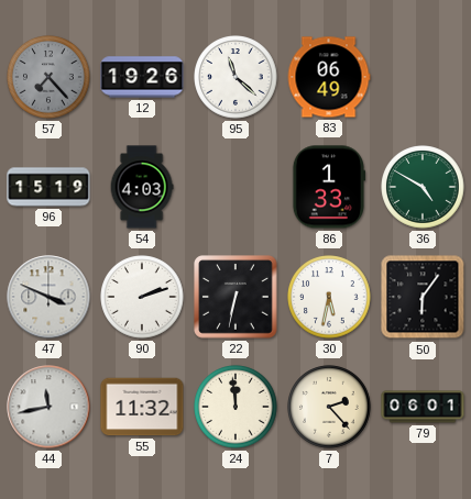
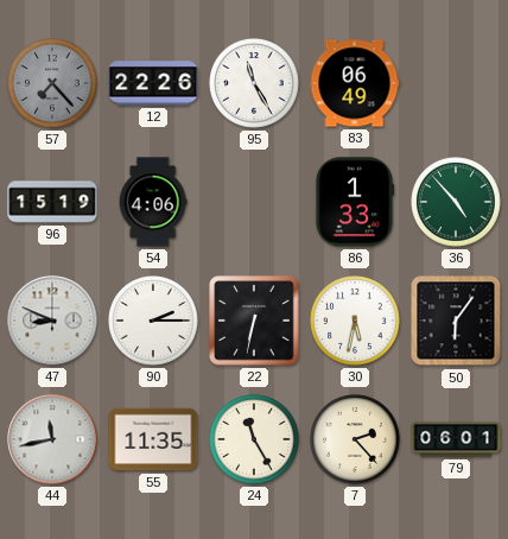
12: 19:26 -> 22:26 (153, 83)
95: 11:22 -> 11:25 (254, 83)
54: 4:03 -> 4:06 (153, 202)
36: 4:50 -> 4:53 (456, 202)
47: 3:49 -> 8:49 (52, 321)
90: 2:12 -> 2:15 (153, 321)
55: 11:32 -> 11:35 (153, 439)
24: 11:59 -> 11:25 (254, 439)
